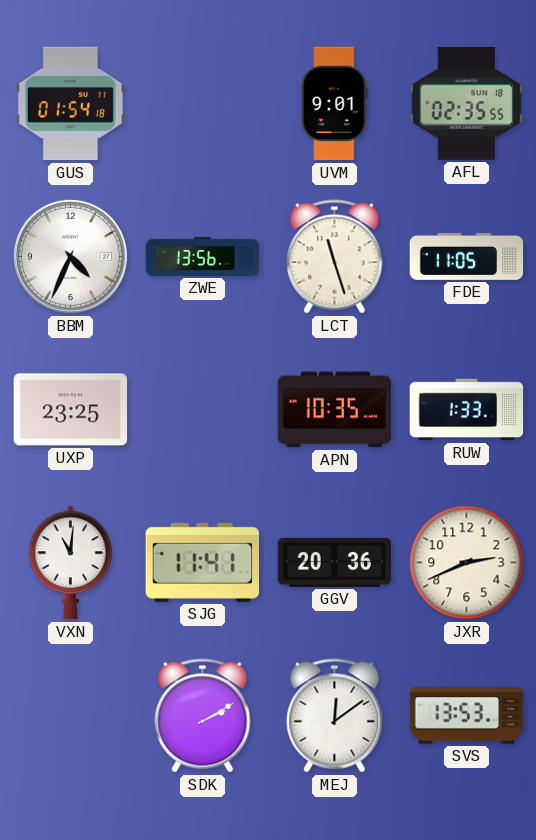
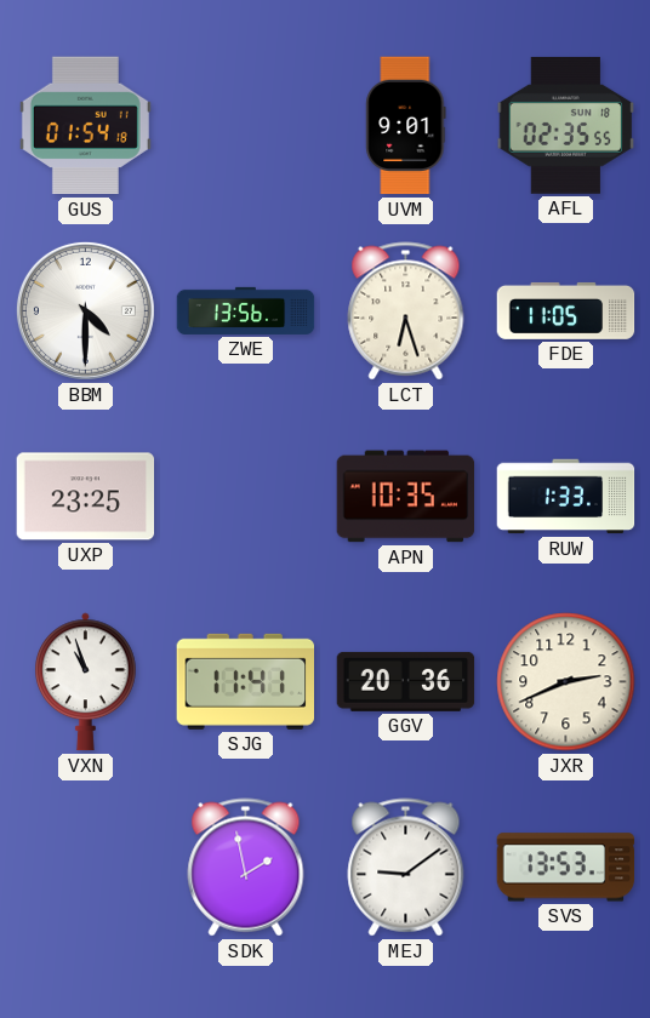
BBM: 4:34 -> 4:30 (85, 310)
LCT: 11:27 -> 6:27 (406, 311)
VXN: 11:01 -> 10:57 (86, 682)
SDK: 2:10 -> 1:58 (246, 868)
MEJ: 12:09 -> 9:09 (406, 868)
